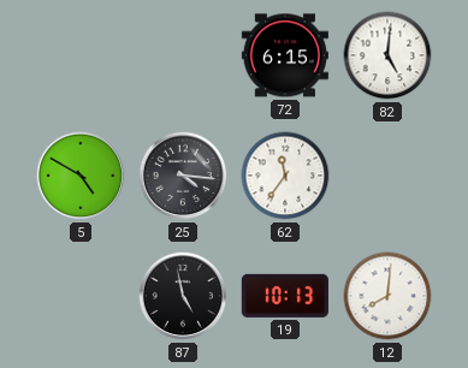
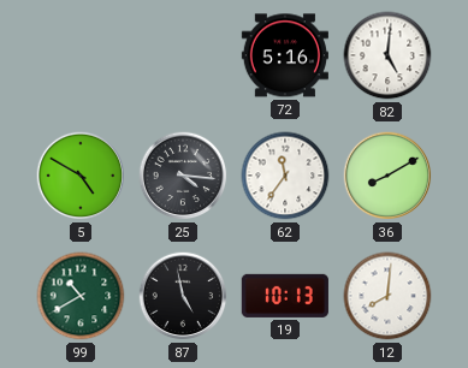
72: 6:15 -> 5:16 (285, 55)
36: none -> 8:10 (387, 176)
99: none -> 10:40 (81, 296)
